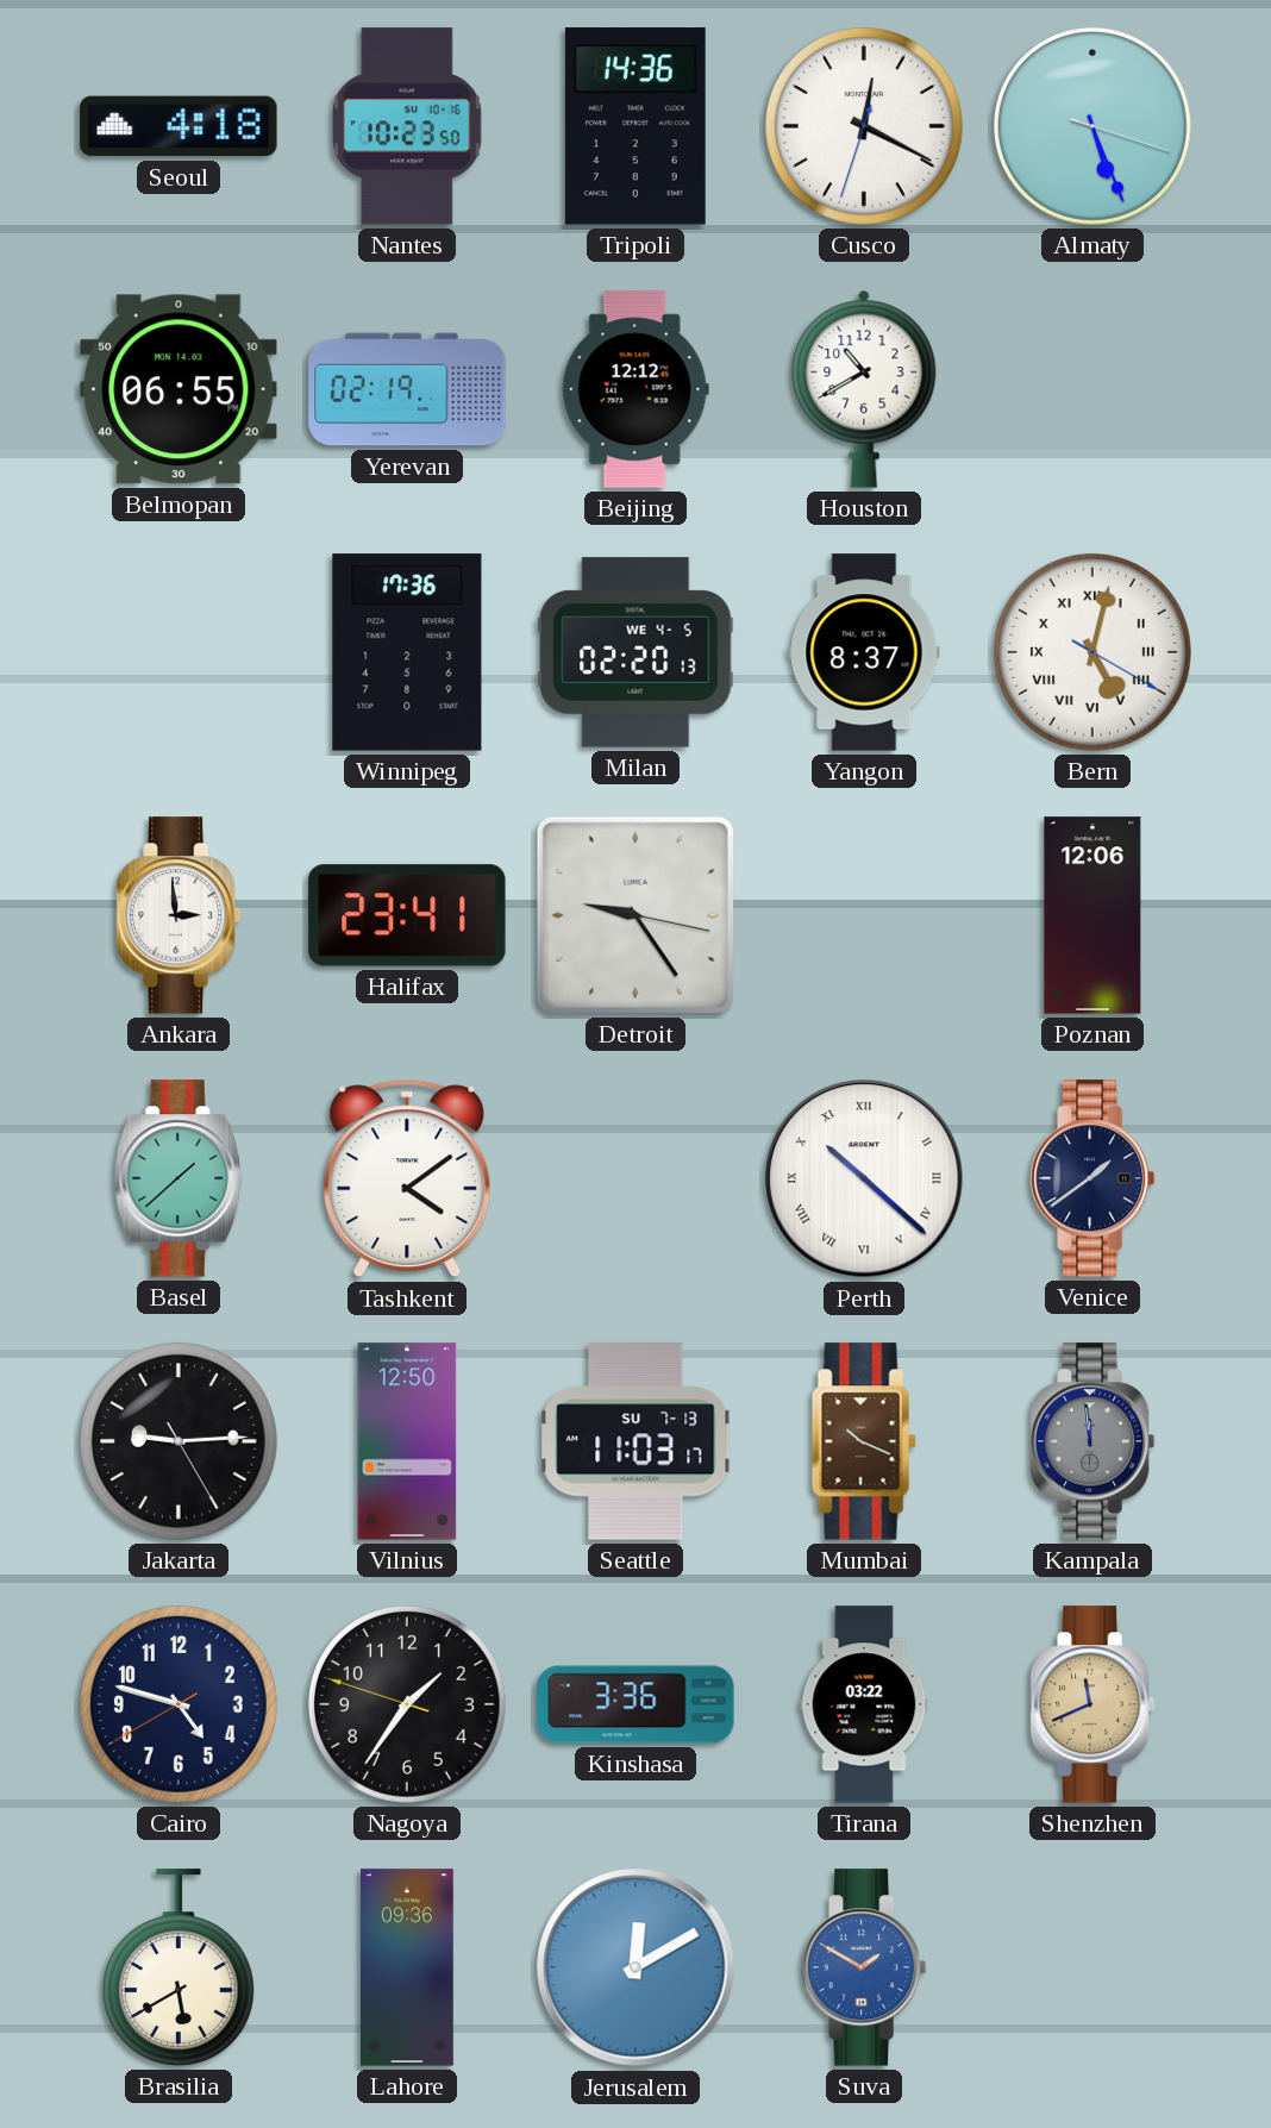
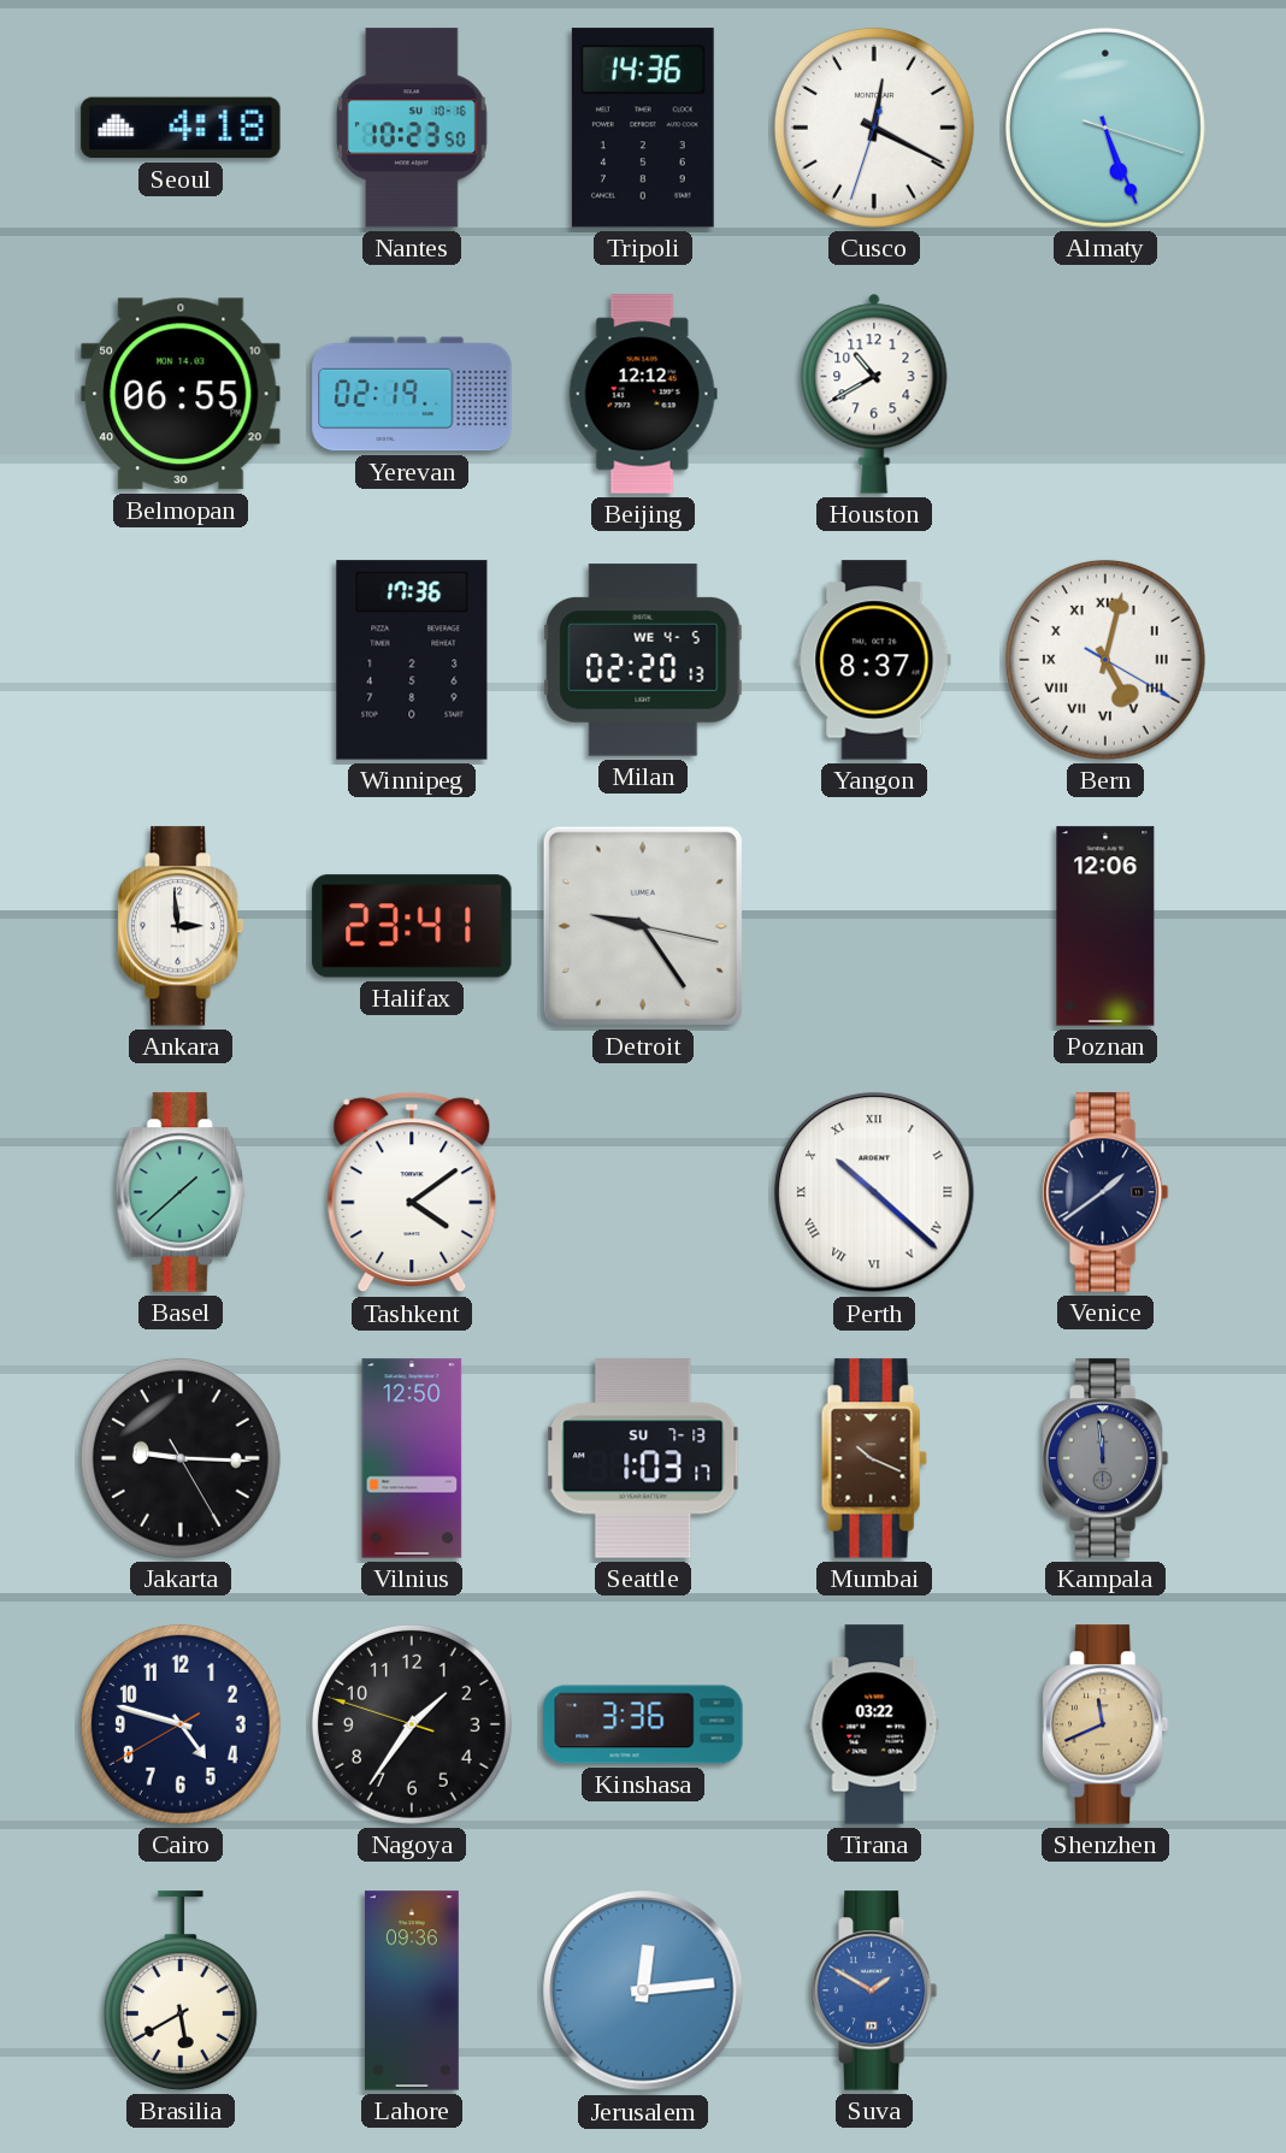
Jakarta: 9:14 -> 9:15 (181, 1458)
Seattle: 11:03 -> 1:03 (643, 1458)
Jerusalem: 12:10 -> 12:14 (643, 1990)
